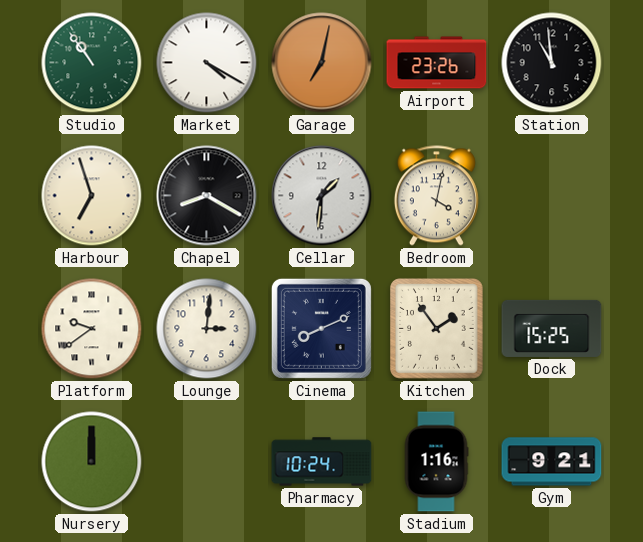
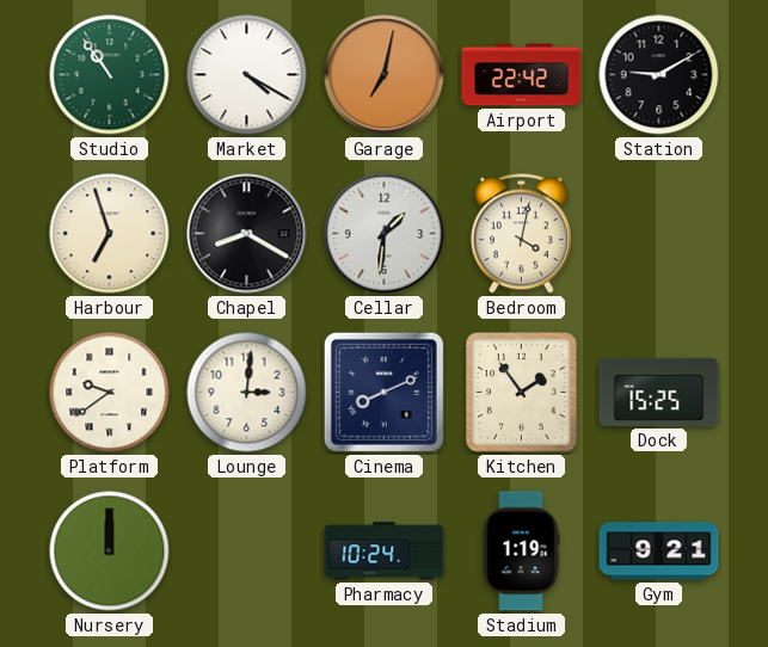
Airport: 23:26 -> 22:42 (522, 75)
Station: 10:59 -> 9:10 (659, 75)
Stadium: 1:16 -> 1:19 (521, 552)
